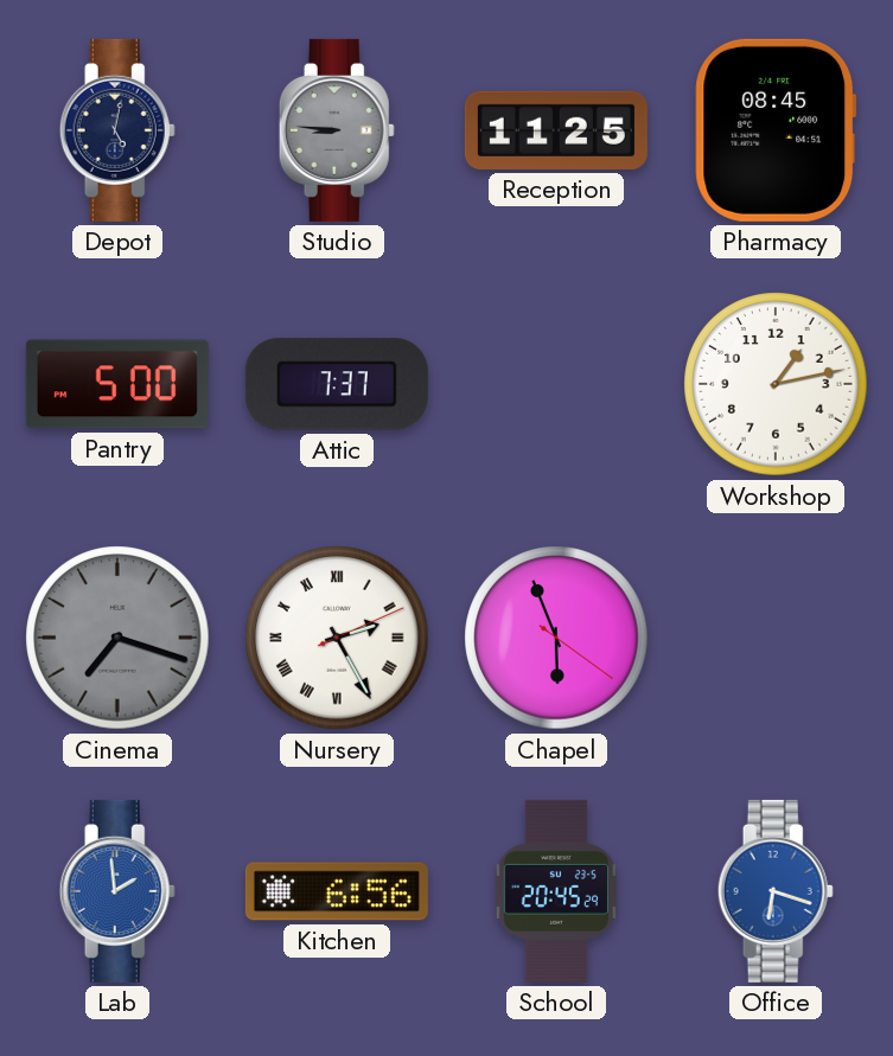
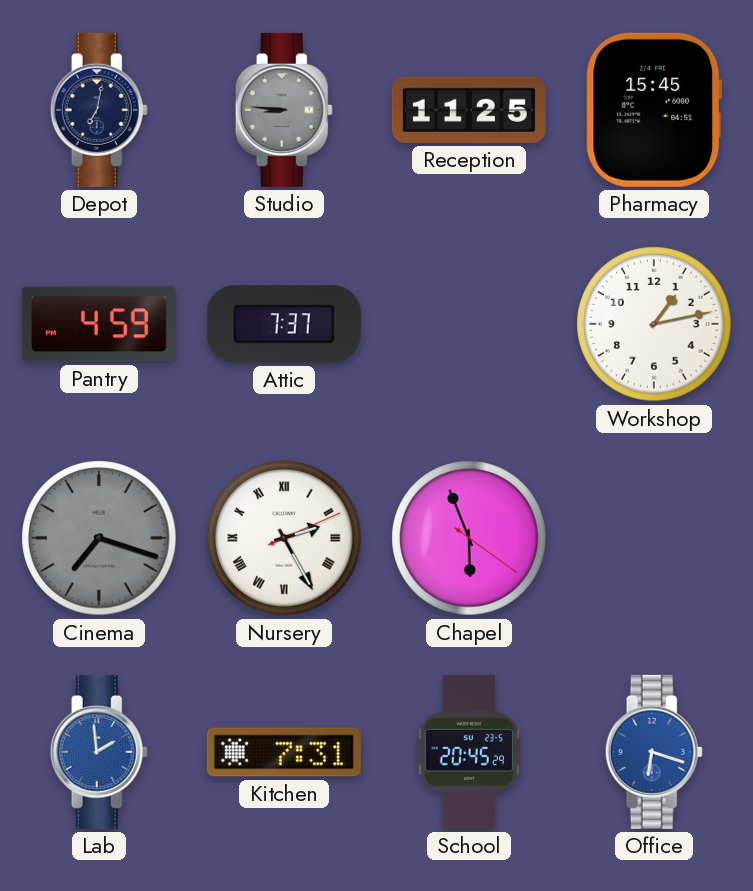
Depot: 5:02 -> 7:02 (99, 110)
Pharmacy: 08:45 -> 15:45 (654, 110)
Pantry: 5:00 -> 4:59 (99, 324)
Kitchen: 6:56 -> 7:31 (284, 752)
